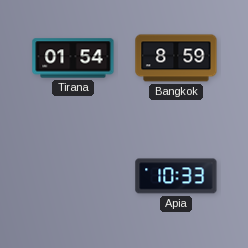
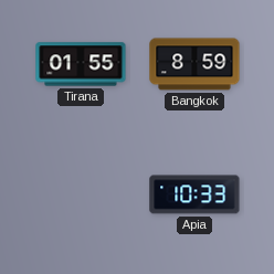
Tirana: 01:54 -> 01:55 (81, 64)
